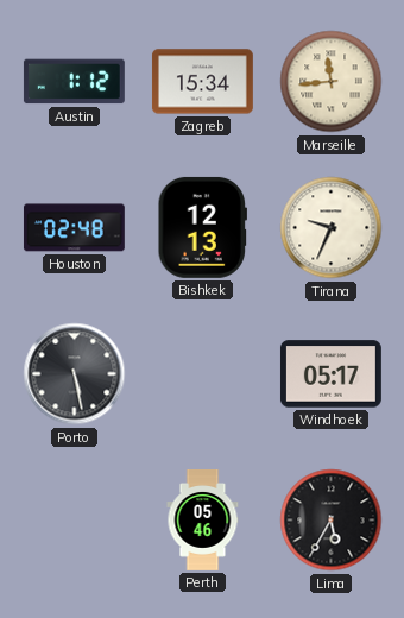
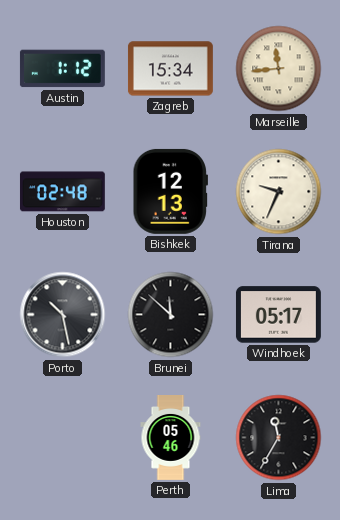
Porto: 5:28 -> 10:28 (63, 315)
Brunei: none -> 11:52 (171, 315)
Lima: 5:35 -> 11:35 (279, 438)
